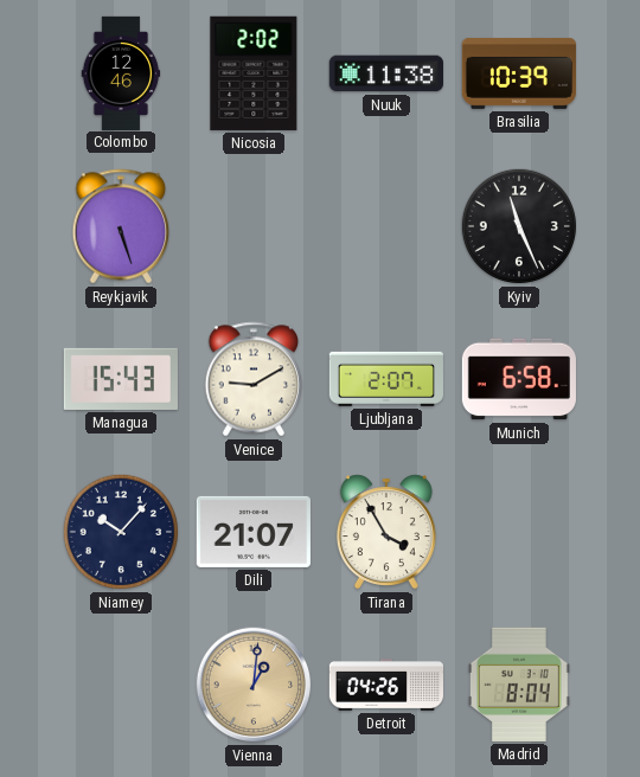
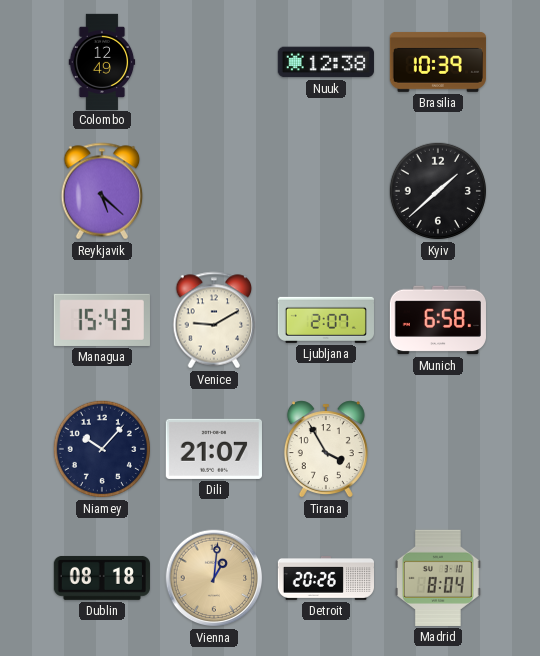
Colombo: 12:46 -> 12:49 (102, 61)
Nicosia: 2:02 -> none (254, 73)
Nuuk: 11:38 -> 12:38 (326, 62)
Reykjavik: 5:27 -> 5:22 (102, 191)
Kyiv: 11:26 -> 1:38 (438, 191)
Dublin: none -> 08:18 (102, 578)
Detroit: 04:26 -> 20:26 (326, 579)
